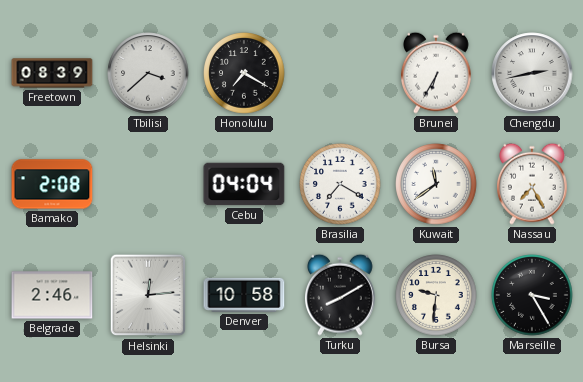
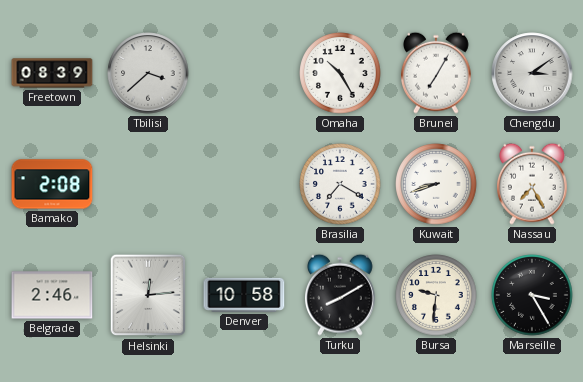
Honolulu: 7:20 -> none (244, 73)
Omaha: none -> 10:25 (340, 73)
Brunei: 6:35 -> 7:05 (437, 73)
Chengdu: 2:43 -> 3:09 (532, 73)
Cebu: 04:04 -> none (244, 184)
Kuwait: 11:39 -> 8:42 (436, 184)
